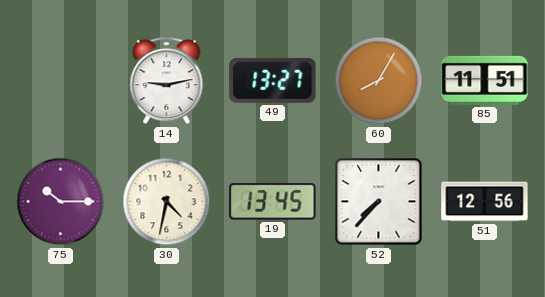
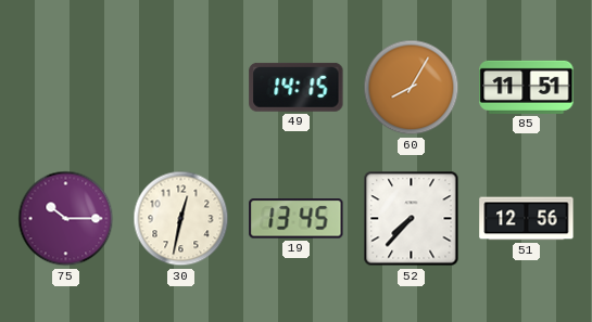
14: 9:13 -> none (167, 81)
49: 13:27 -> 14:15 (297, 87)
30: 4:32 -> 12:32 (181, 219)
